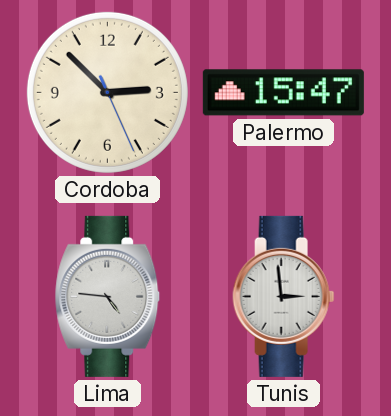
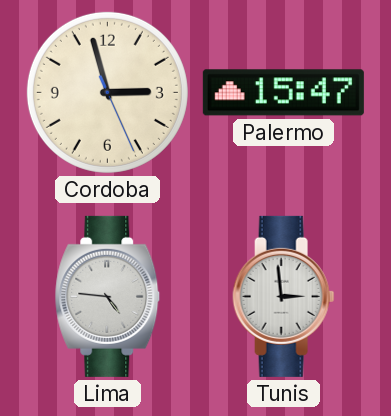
Cordoba: 2:52 -> 2:57 (107, 92)
